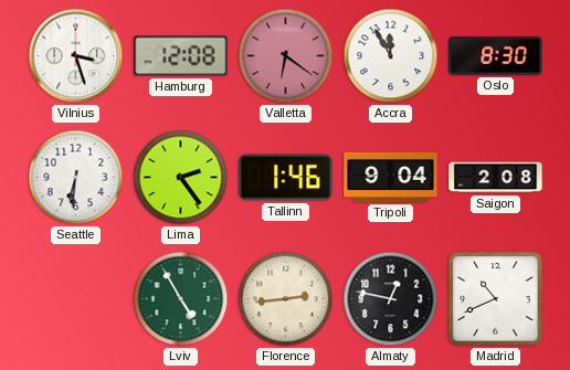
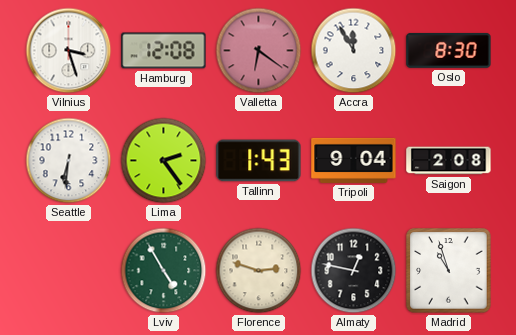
Tallinn: 1:46 -> 1:43 (259, 161)
Florence: 2:44 -> 2:48 (259, 271)
Madrid: 10:41 -> 10:57 (449, 271)
